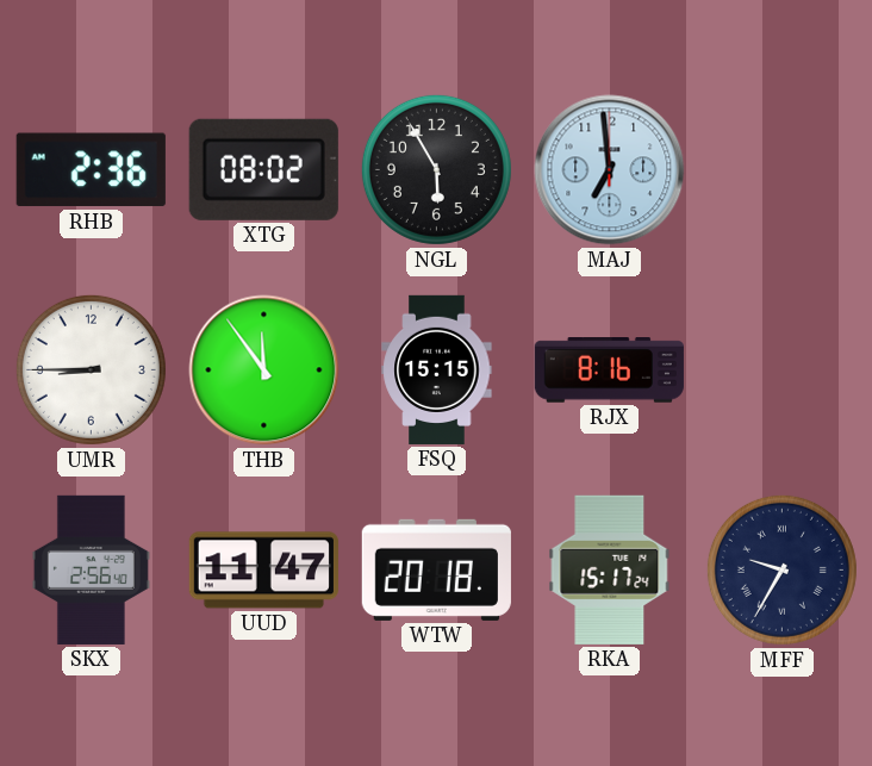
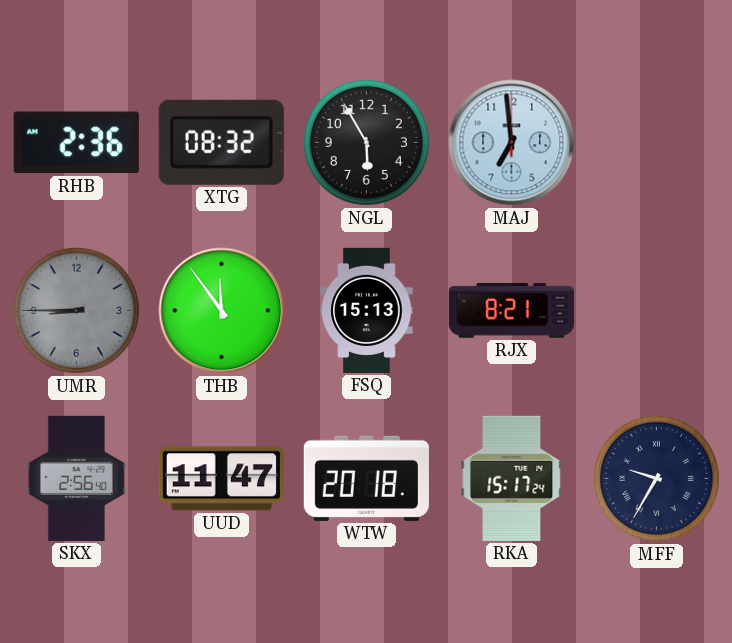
XTG: 08:02 -> 08:32 (221, 142)
UMR dial: white -> grey (76, 310)
FSQ: 15:15 -> 15:13 (367, 310)
RJX: 8:16 -> 8:21 (511, 311)
